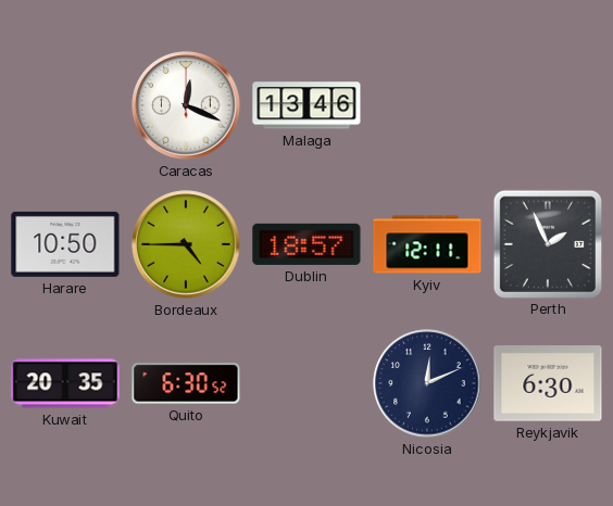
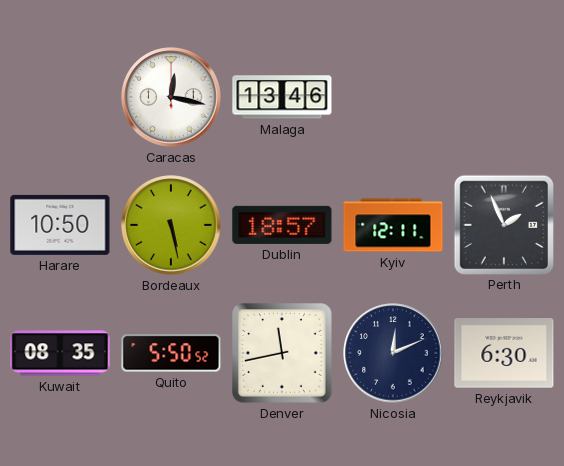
Caracas: 12:19 -> 12:17 (171, 97)
Bordeaux: 4:45 -> 5:28 (171, 225)
Kuwait: 20:35 -> 08:35 (60, 353)
Quito: 6:30 -> 5:50 (171, 353)
Denver: none -> 11:43 (282, 353)
